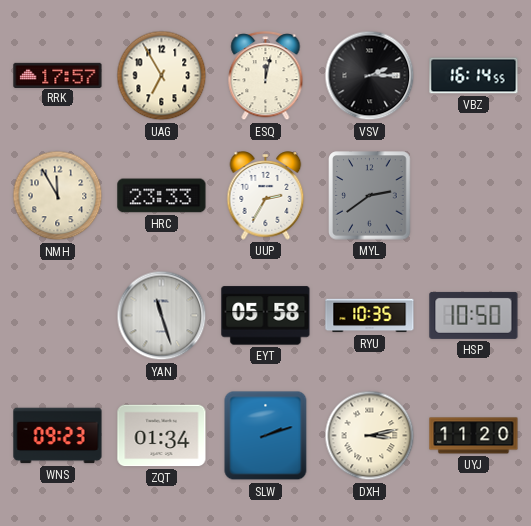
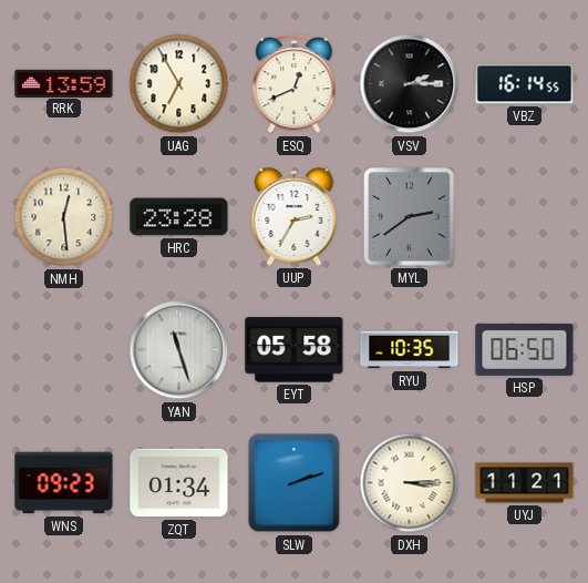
RRK: 17:57 -> 13:59 (64, 83)
ESQ: 12:02 -> 12:41 (295, 84)
NMH: 11:55 -> 12:29 (64, 217)
HRC: 23:33 -> 23:28 (179, 217)
HSP: 10:50 -> 06:50 (525, 349)
DXH: 3:13 -> 3:15 (410, 483)
UYJ: 11:20 -> 11:21 (525, 483)
